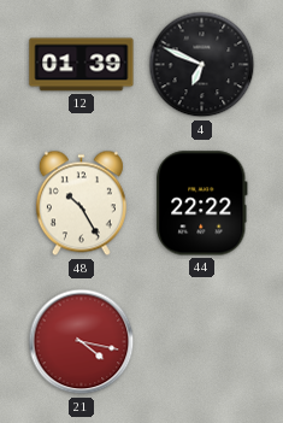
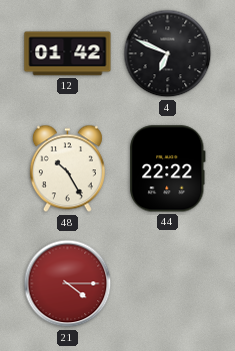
12: 01:39 -> 01:42 (68, 54)
21: 4:17 -> 4:15 (68, 284)
